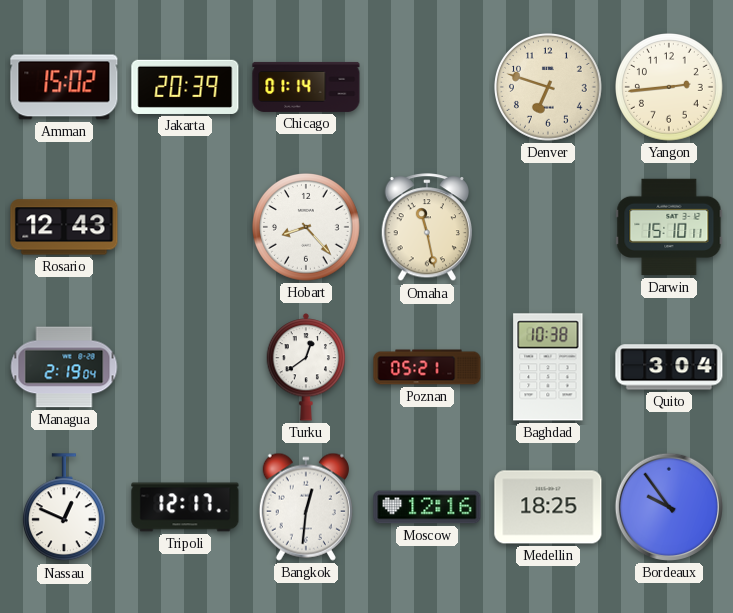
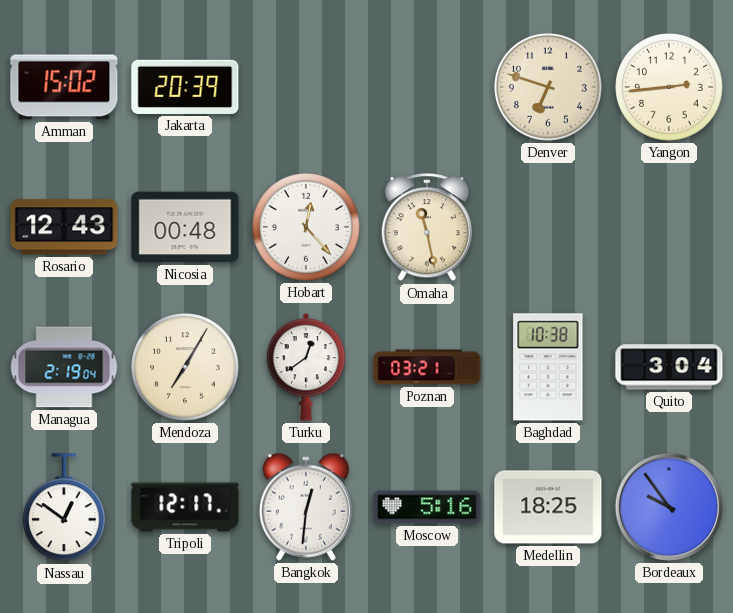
Chicago: 01:14 -> none (306, 87)
Nicosia: none -> 00:48 (185, 227)
Hobart: 8:23 -> 12:23 (307, 228)
Darwin: 15:10 -> none (669, 227)
Mendoza: none -> 7:05 (186, 368)
Poznan: 05:21 -> 03:21 (427, 367)
Nassau: 12:49 -> 12:51 (64, 508)
Moscow: 12:16 -> 5:16 (427, 507)
